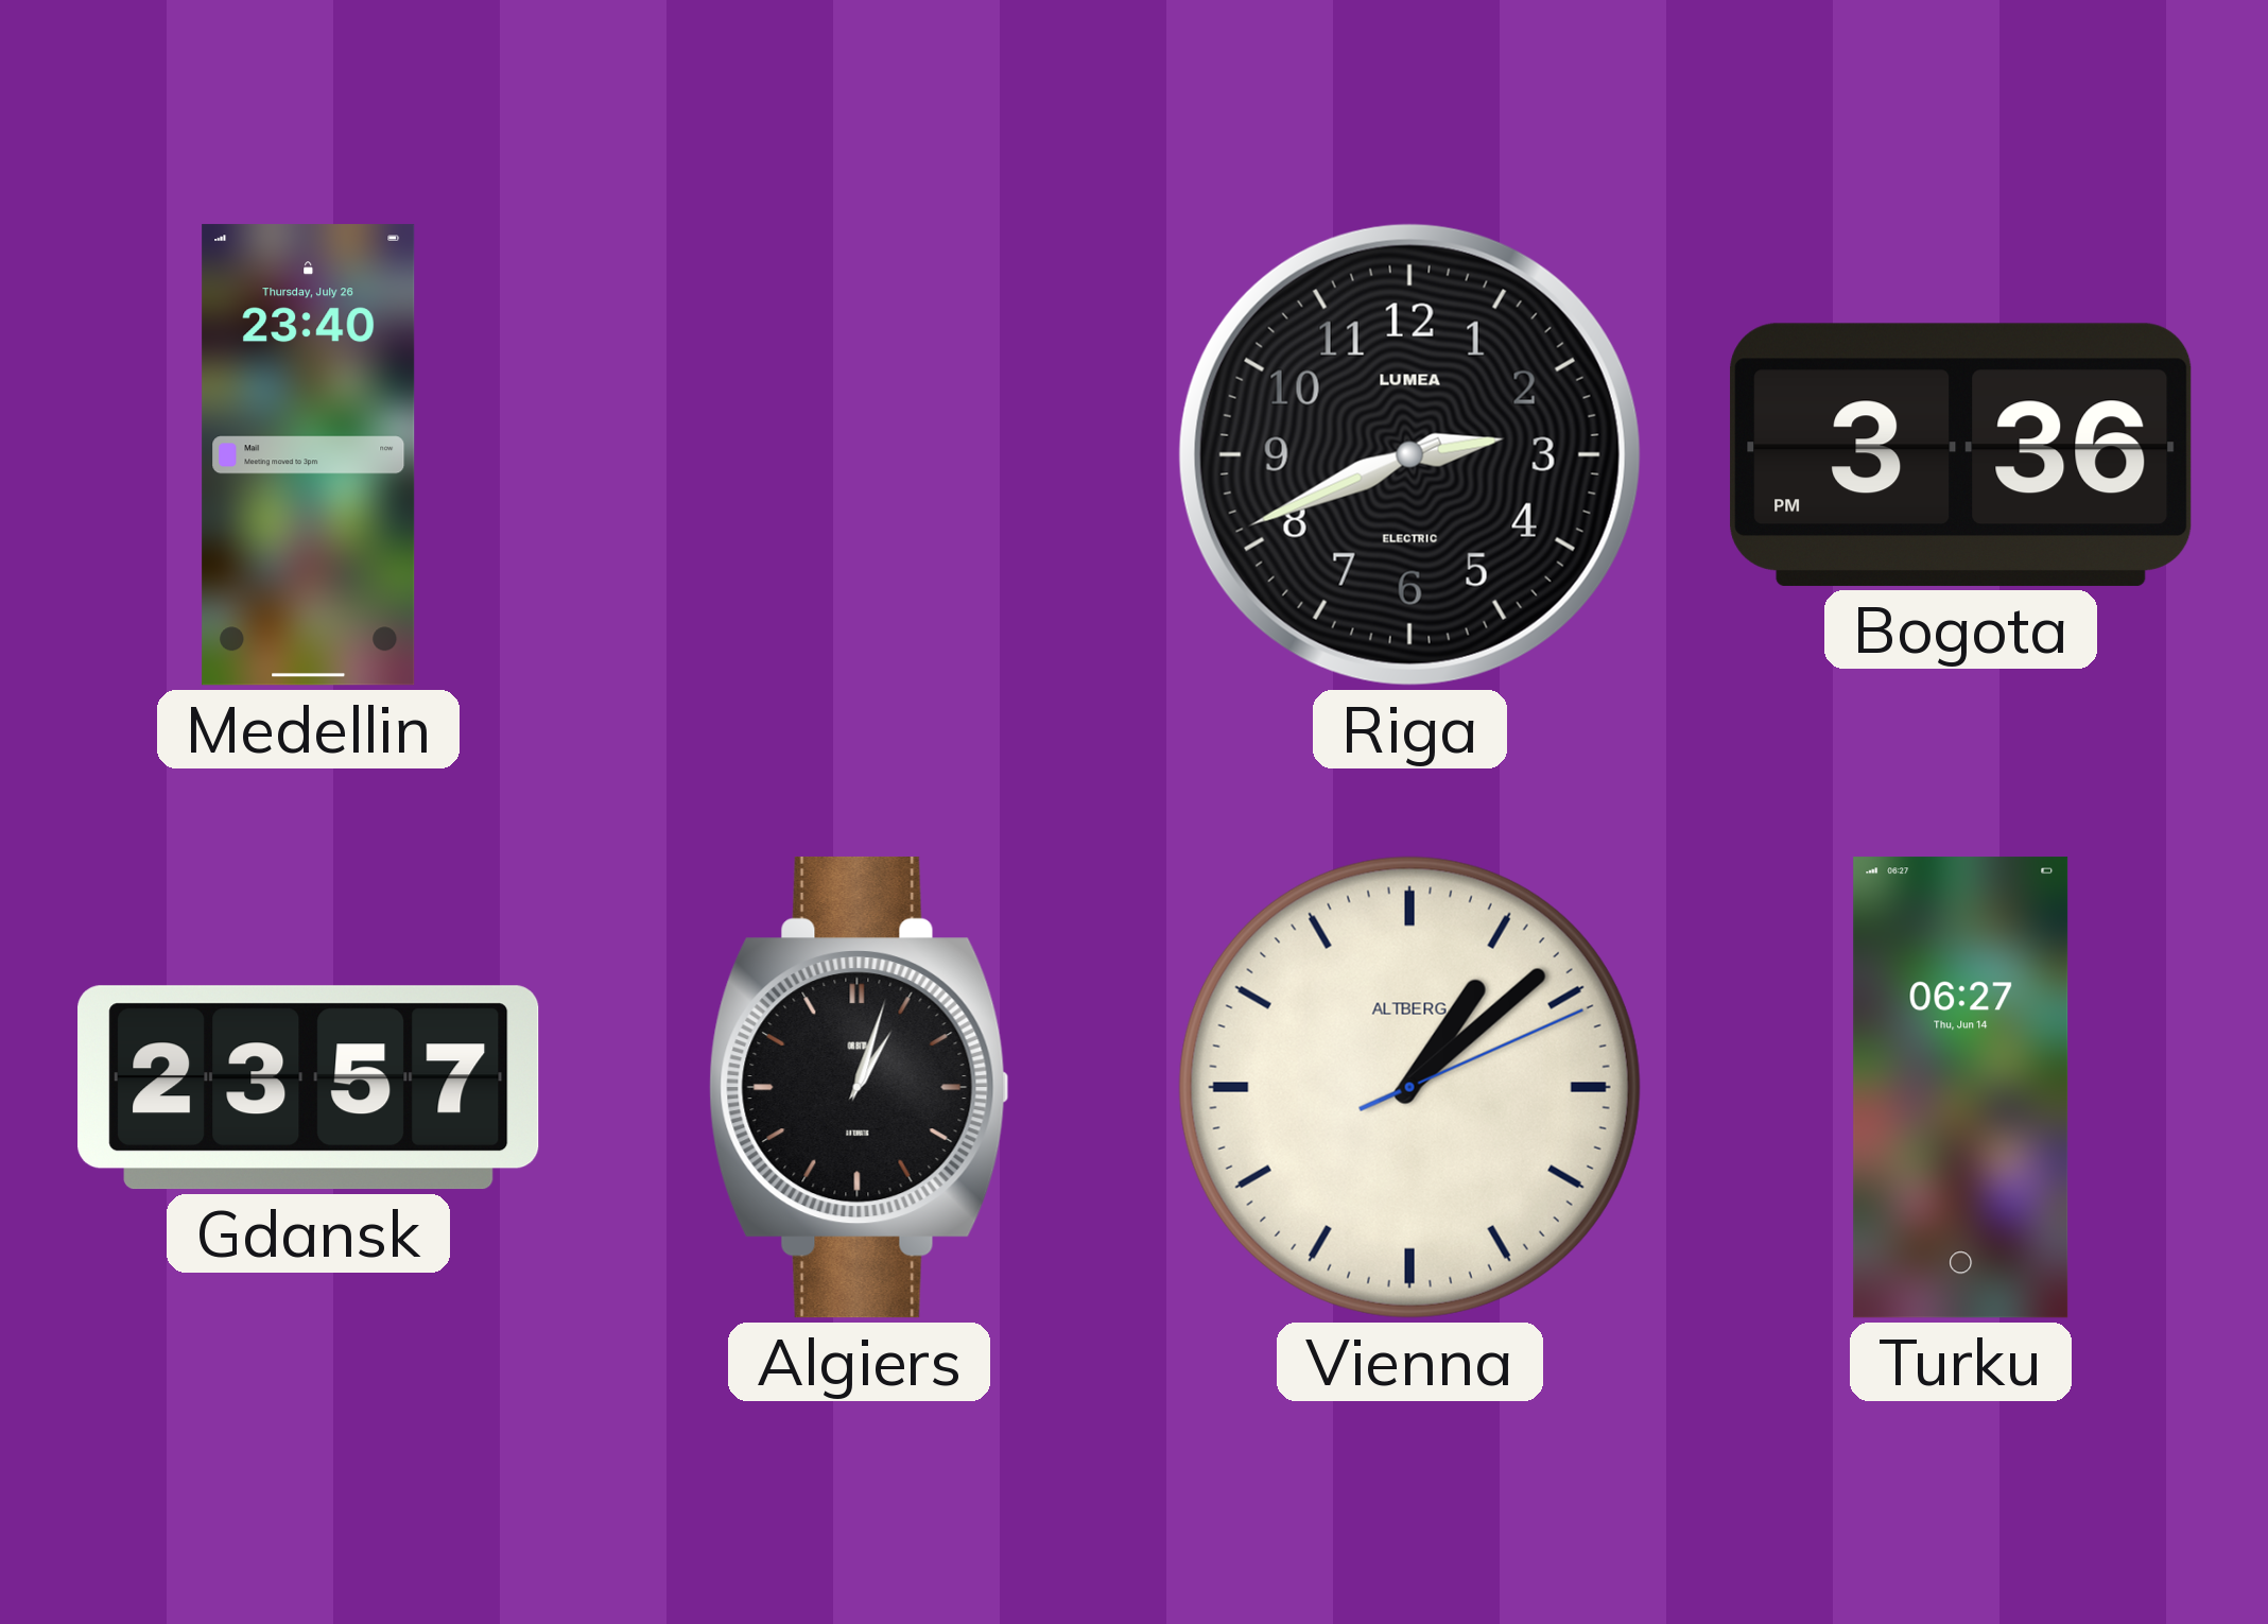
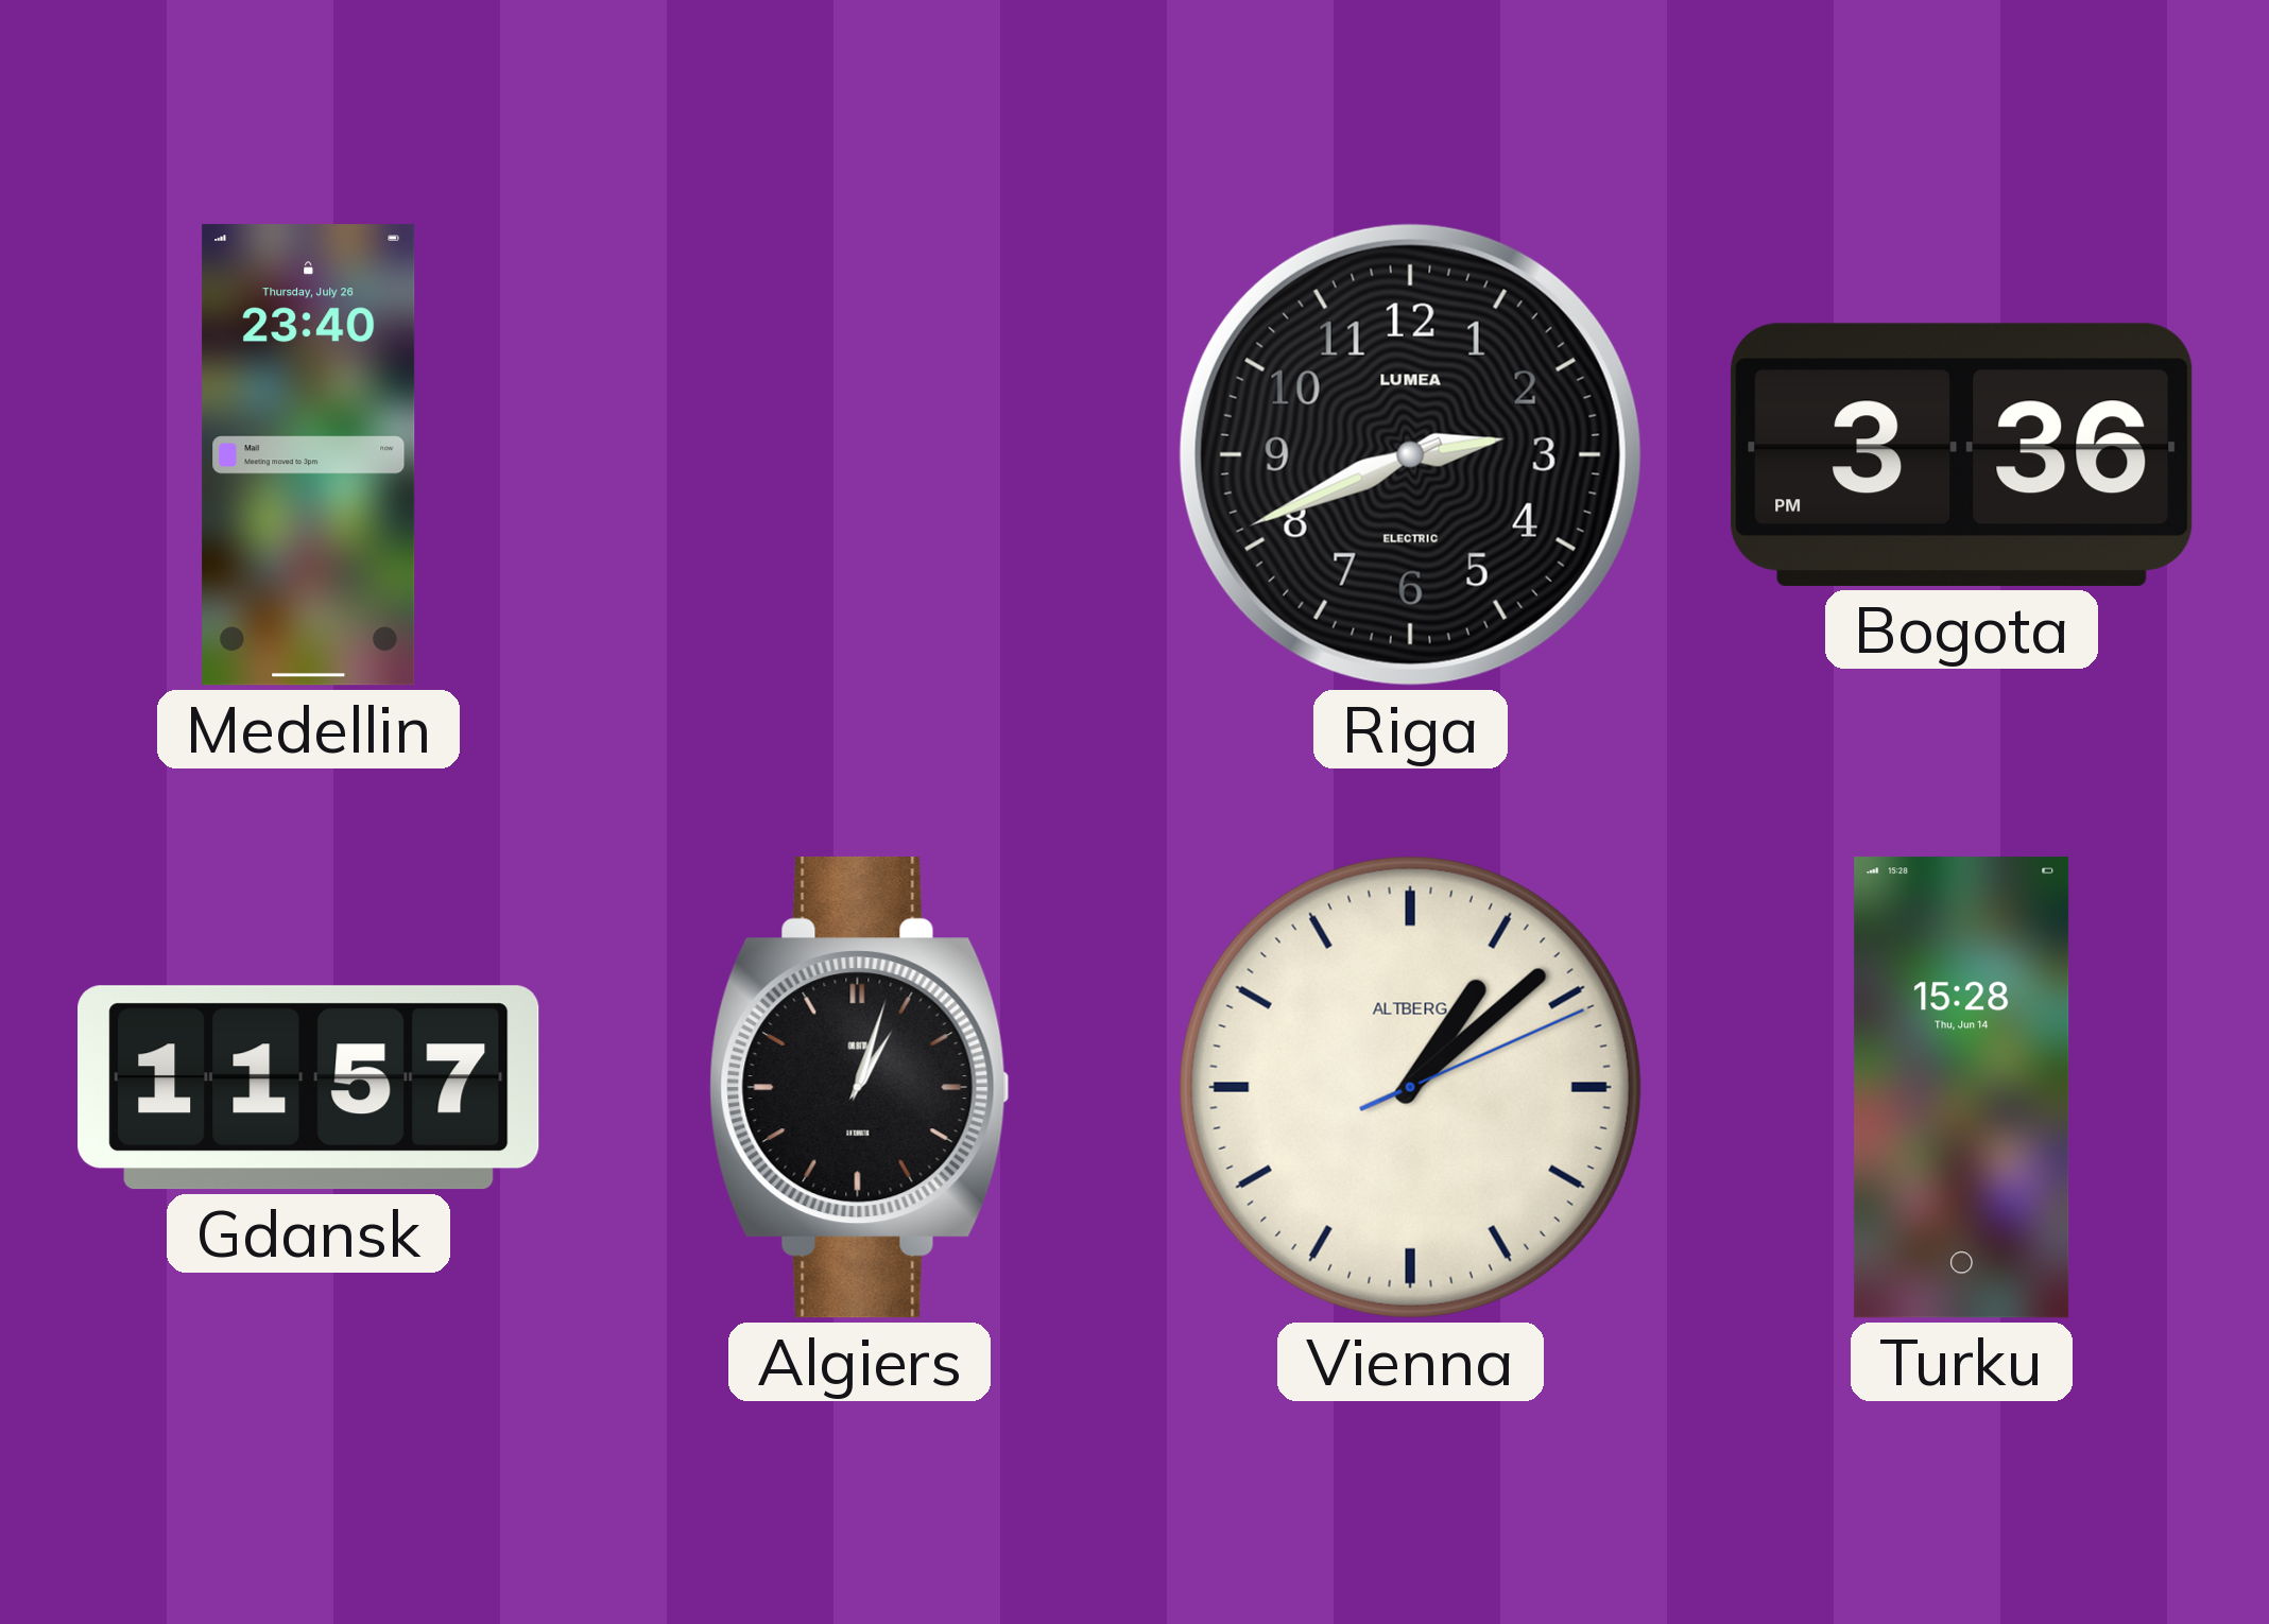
Gdansk: 23:57 -> 11:57 (309, 1088)
Turku: 06:27 -> 15:28 (1962, 1088)
